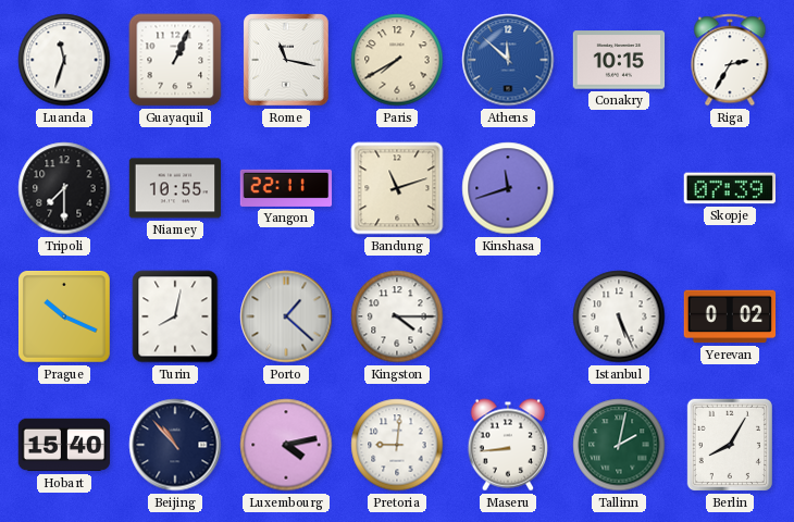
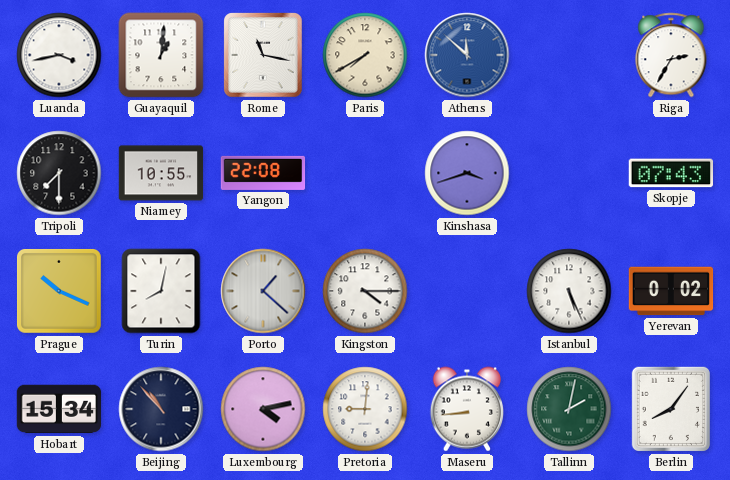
Luanda: 11:33 -> 3:43 (59, 55)
Guayaquil: 1:04 -> 1:01 (161, 55)
Conakry: 10:15 -> none (619, 60)
Yangon: 22:11 -> 22:08 (263, 173)
Bandung: 11:12 -> none (397, 188)
Kinshasa: 11:42 -> 3:42 (467, 173)
Skopje: 07:39 -> 07:43 (670, 173)
Hobart: 15:40 -> 15:34 (59, 409)
Berlin: 8:05 -> 8:06 (671, 409)
